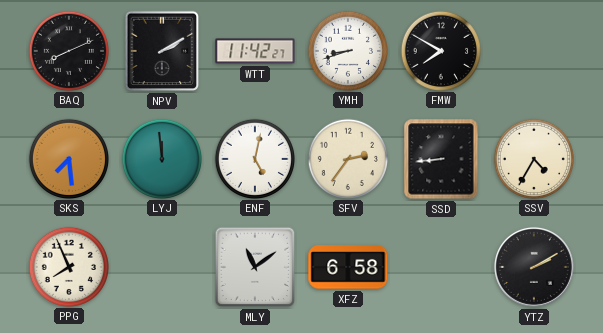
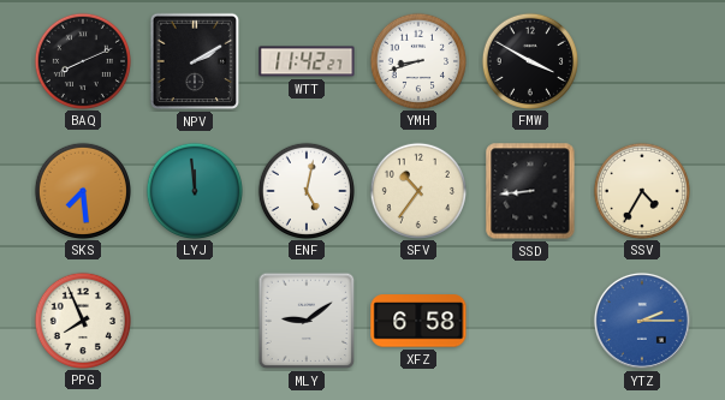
FMW: 7:50 -> 3:50 (529, 60)
SFV: 2:36 -> 10:36 (417, 190)
MLY: 11:09 -> 9:09 (307, 321)
YTZ: 2:10 -> 2:15 (642, 321)
YTZ dial: black -> blue (642, 321)
